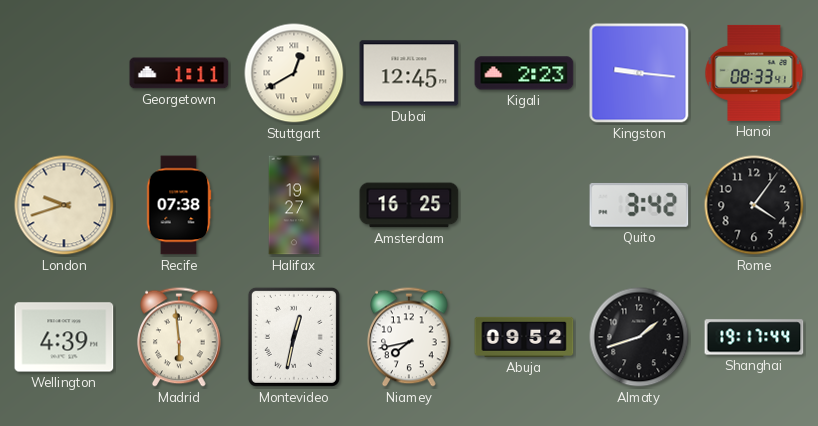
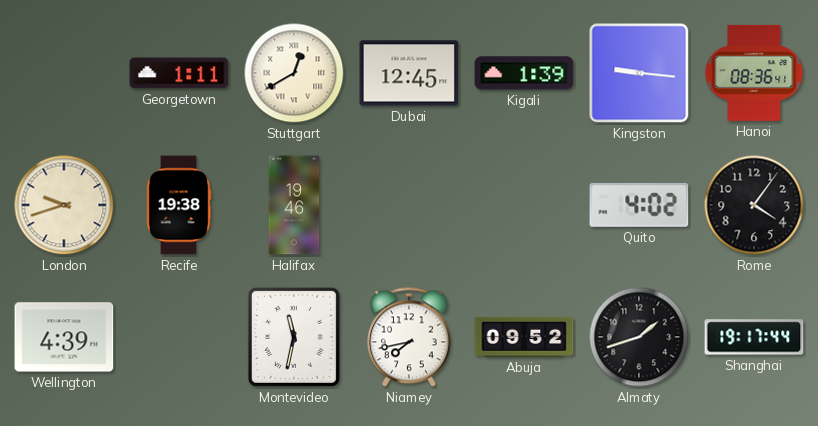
Kigali: 2:23 -> 1:39 (524, 73)
Hanoi: 08:33 -> 08:36 (754, 73)
Recife: 07:38 -> 19:38 (179, 205)
Halifax: 19:27 -> 19:46 (294, 205)
Amsterdam: 16:25 -> none (409, 205)
Quito: 3:42 -> 4:02 (639, 205)
Madrid: 5:59 -> none (180, 337)
Montevideo: 12:32 -> 11:32 (294, 337)
